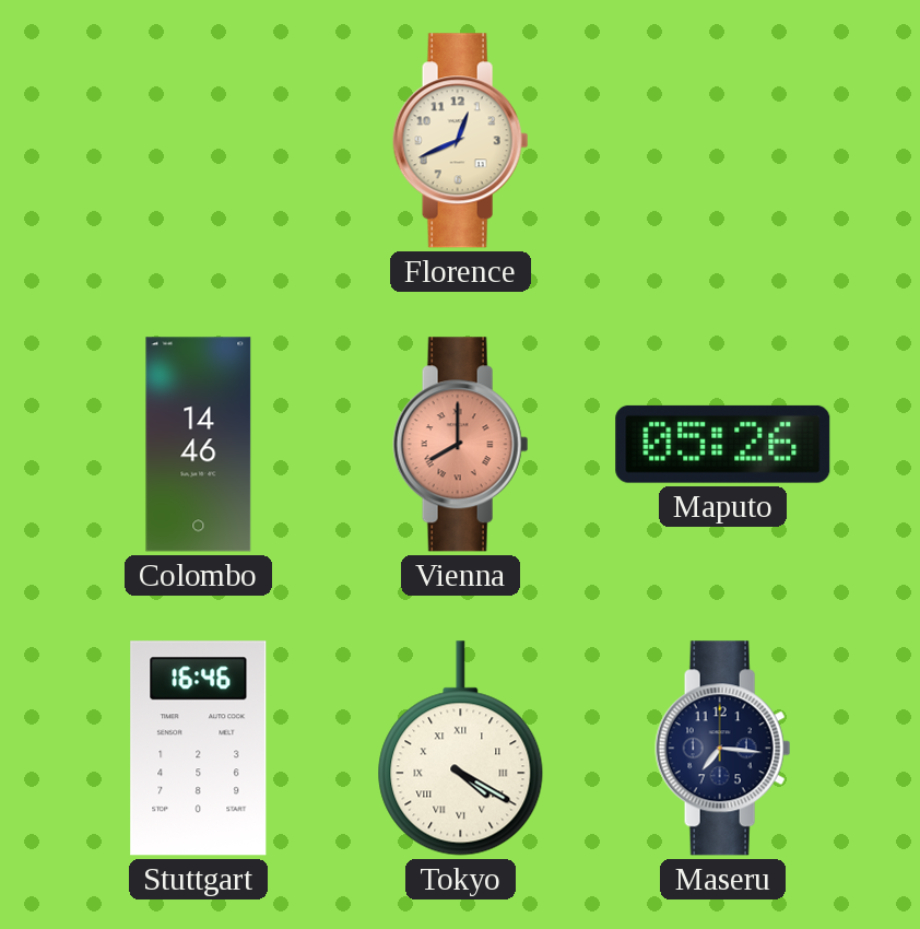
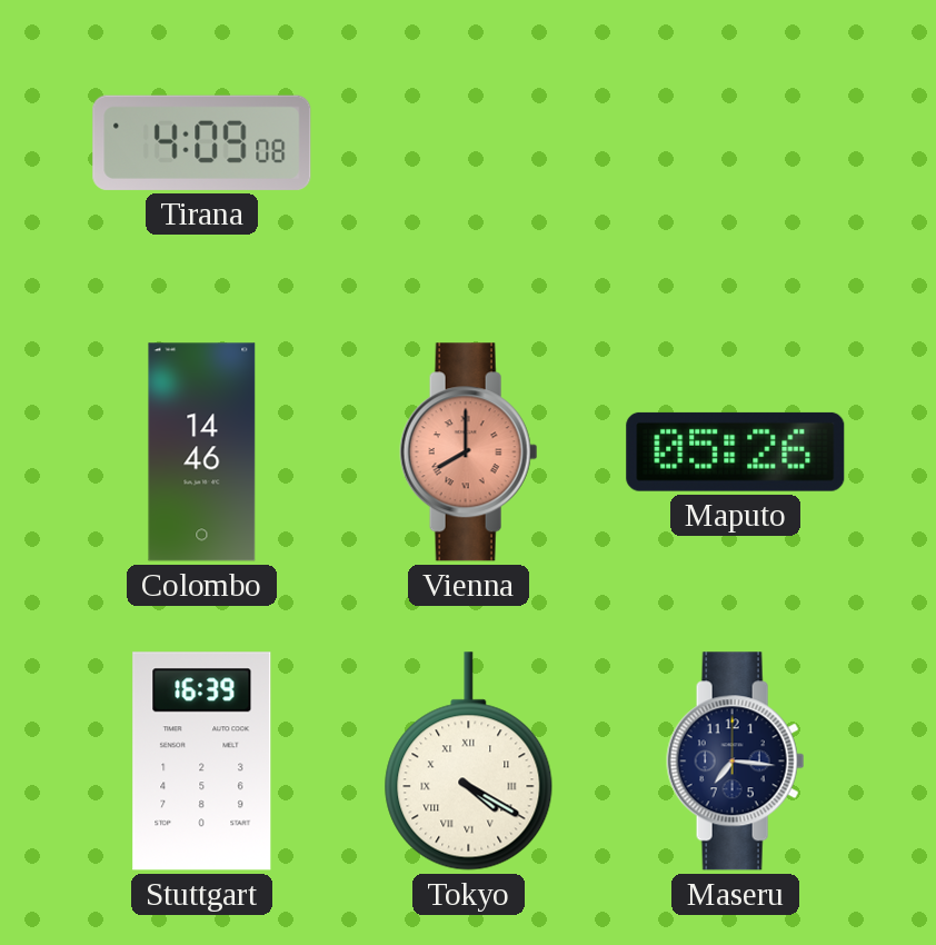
Tirana: none -> 4:09 (202, 142)
Florence: 12:41 -> none (461, 141)
Stuttgart: 16:46 -> 16:39 (202, 762)
